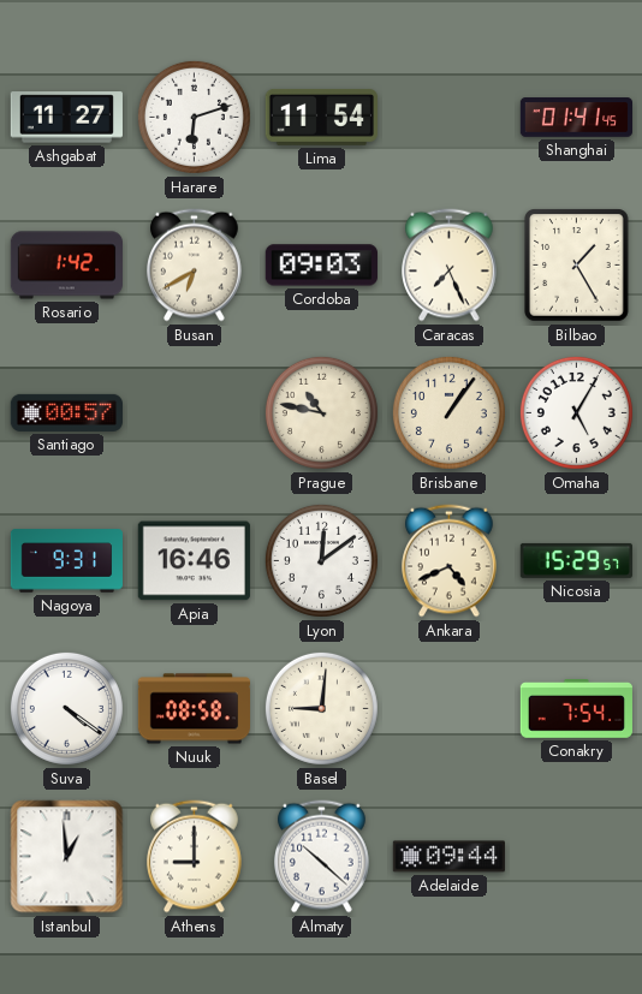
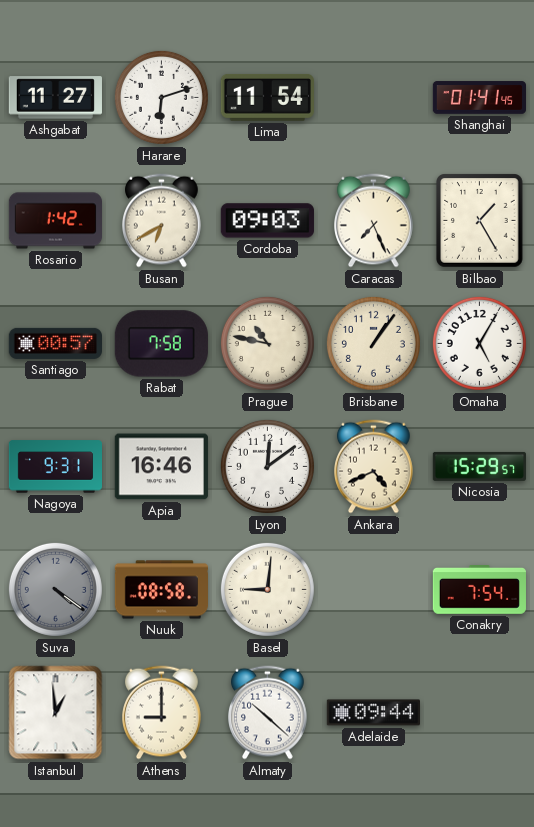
Rabat: none -> 7:58 (161, 344)
Suva dial: white -> grey (55, 589)
